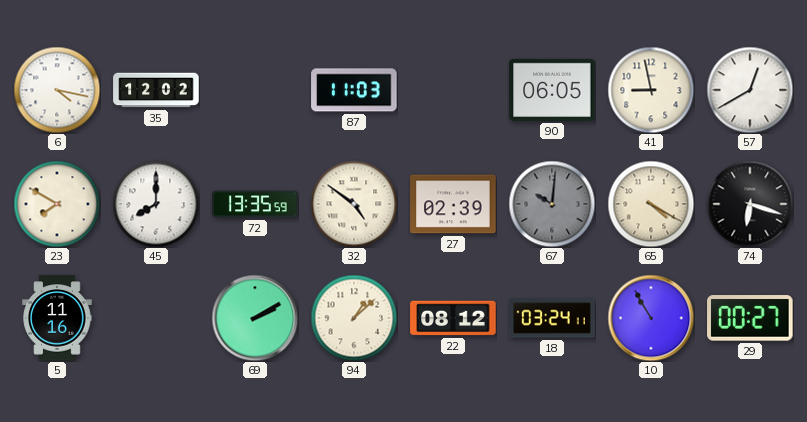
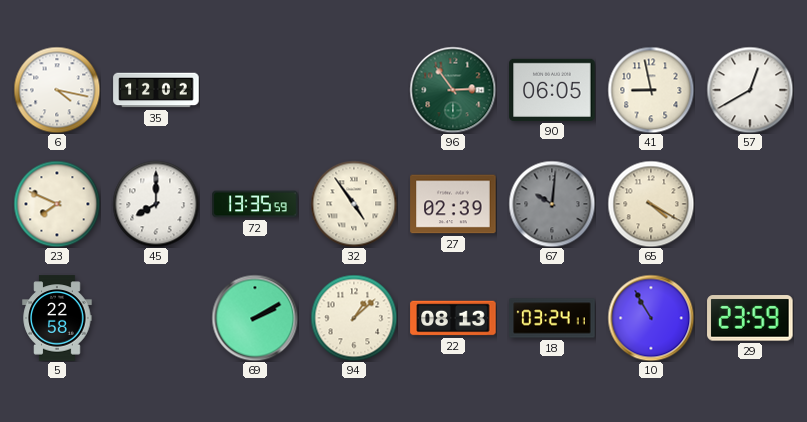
87: 11:03 -> none (354, 90)
96: none -> 2:54 (453, 90)
23: 7:50 -> 7:49 (57, 204)
32: 4:51 -> 4:54 (354, 204)
74: 6:18 -> none (750, 204)
5: 11:16 -> 22:58 (57, 318)
22: 08:12 -> 08:13 (453, 318)
29: 00:27 -> 23:59 (750, 318)
